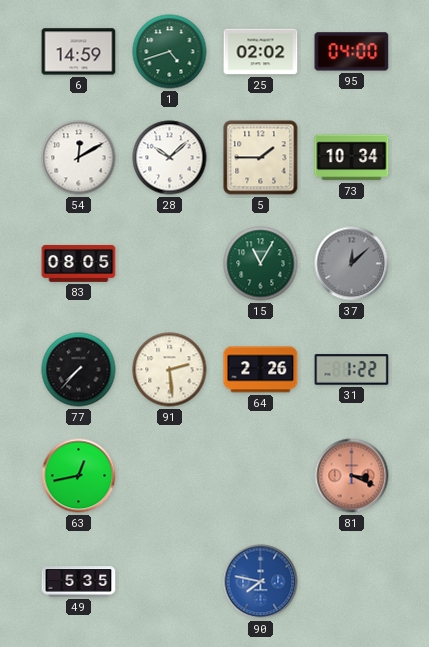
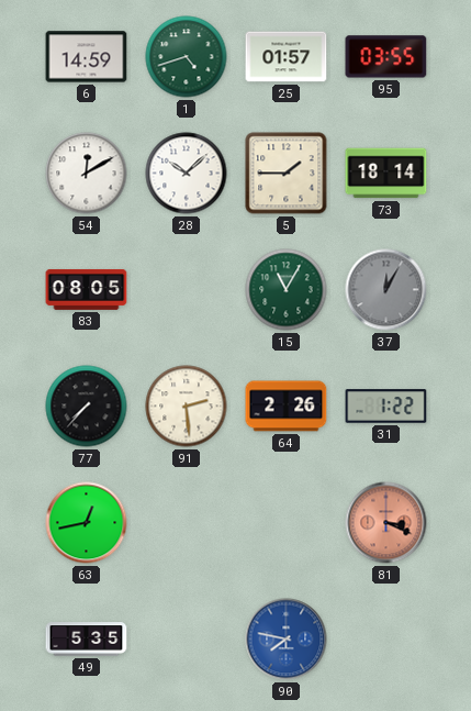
25: 02:02 -> 01:57 (287, 57)
95: 04:00 -> 03:55 (386, 57)
73: 10:34 -> 18:14 (386, 174)
37: 12:08 -> 12:05 (386, 290)
